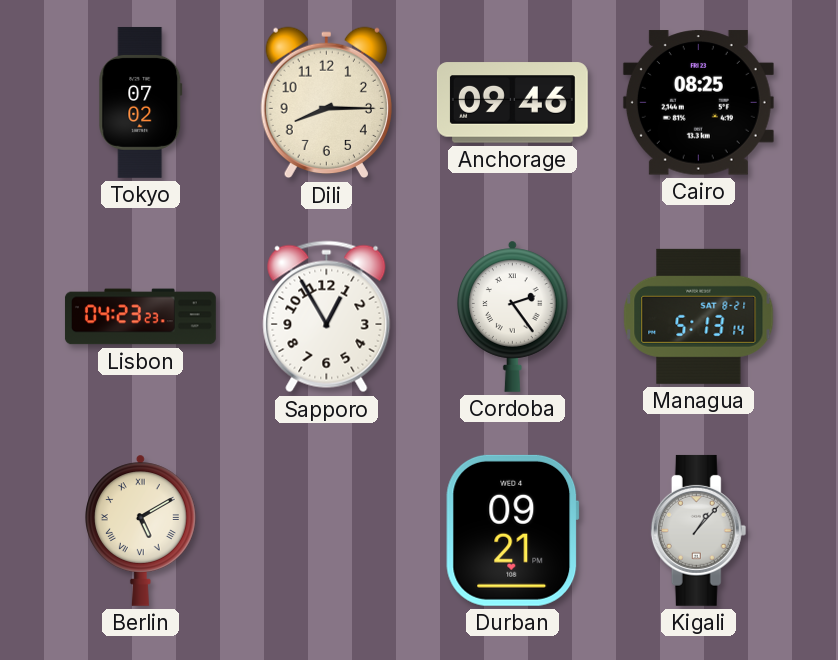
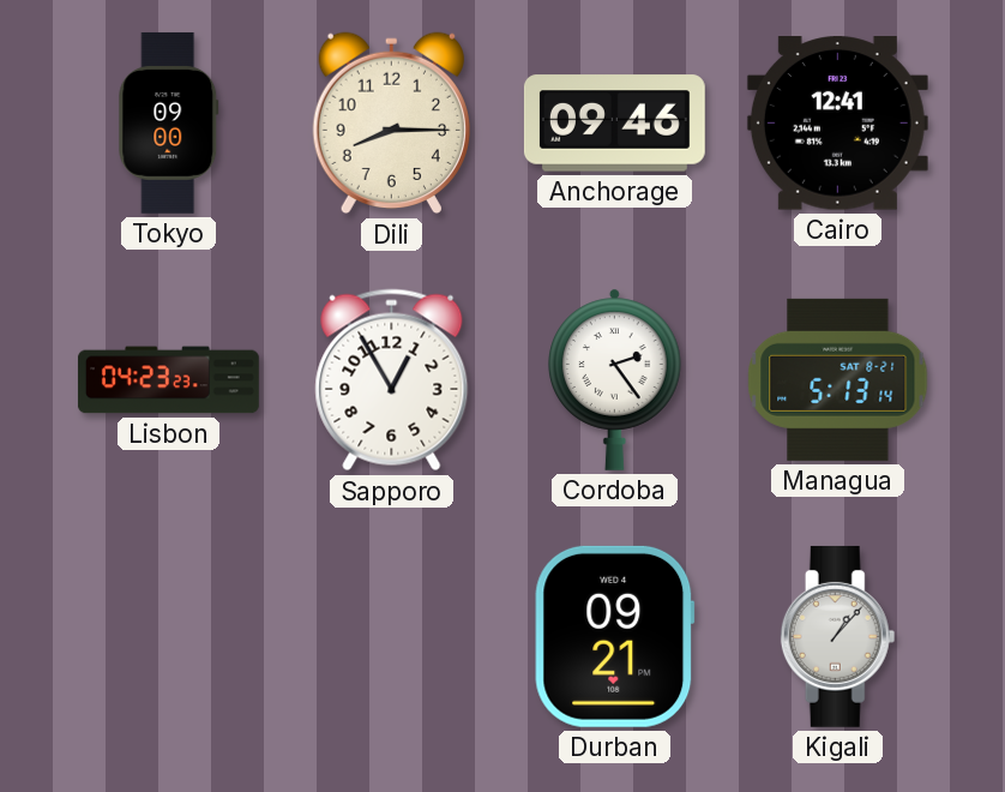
Tokyo: 07:02 -> 09:00 (169, 122)
Cairo: 08:25 -> 12:41 (837, 124)
Berlin: 5:10 -> none (141, 530)
